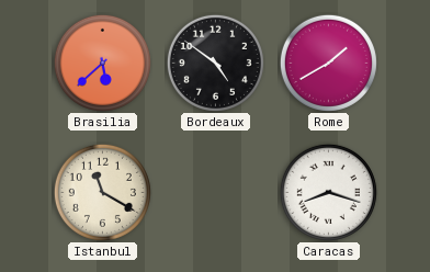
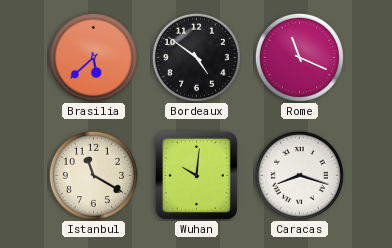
Rome: 1:40 -> 11:19 (299, 57)
Wuhan: none -> 10:01 (196, 175)
